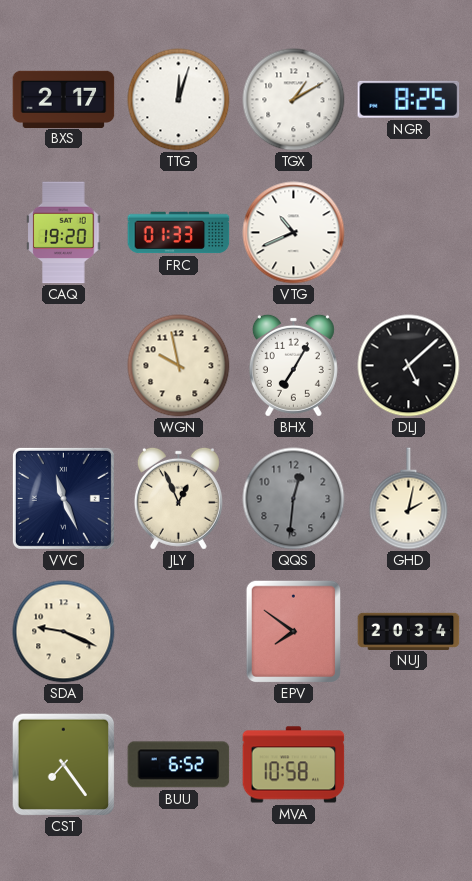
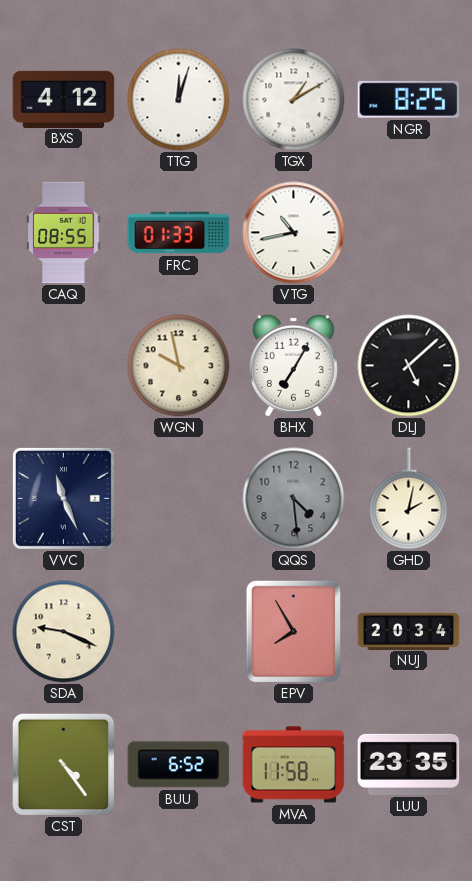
BXS: 2:17 -> 4:12 (64, 99)
CAQ: 19:20 -> 08:55 (64, 233)
VTG: 10:41 -> 10:43 (294, 233)
JLY: 12:56 -> none (178, 498)
QQS: 12:31 -> 4:29 (294, 499)
EPV: 7:51 -> 7:55 (293, 631)
CST: 7:24 -> 4:24 (63, 764)
MVA: 10:58 -> 11:58 (294, 765)
LUU: none -> 23:35 (409, 764)
